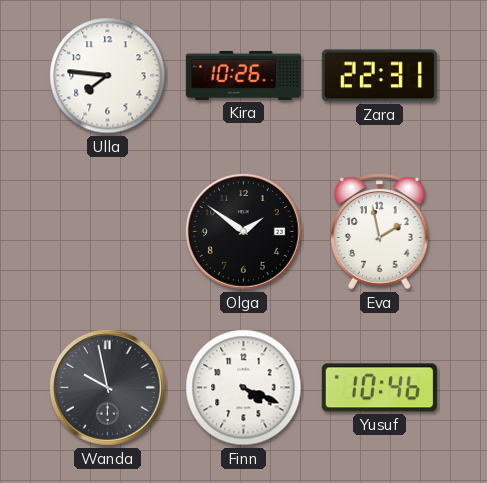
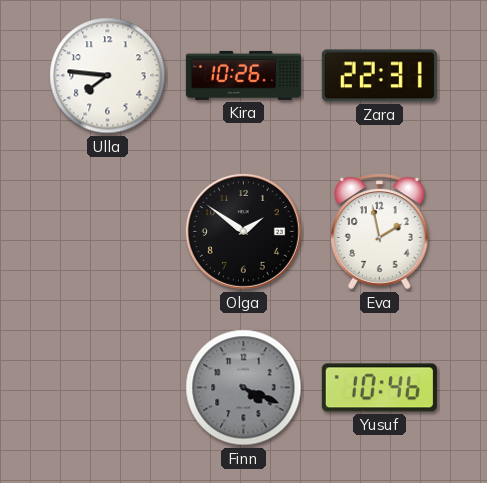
Wanda: 9:58 -> none (107, 387)
Finn dial: white -> grey (244, 388)
